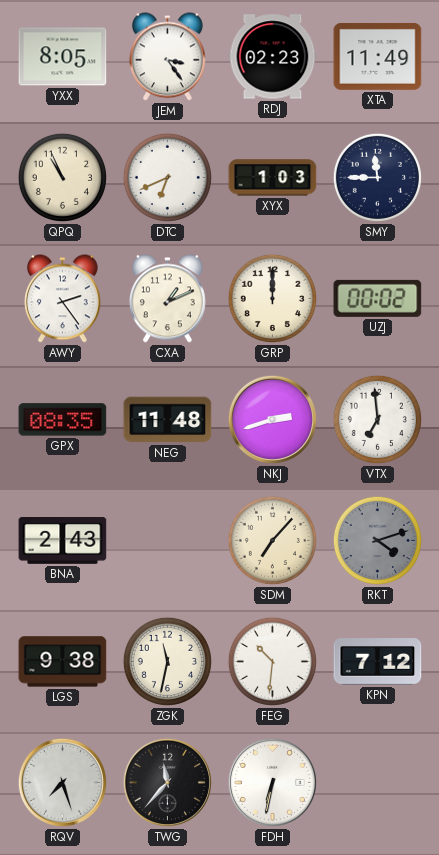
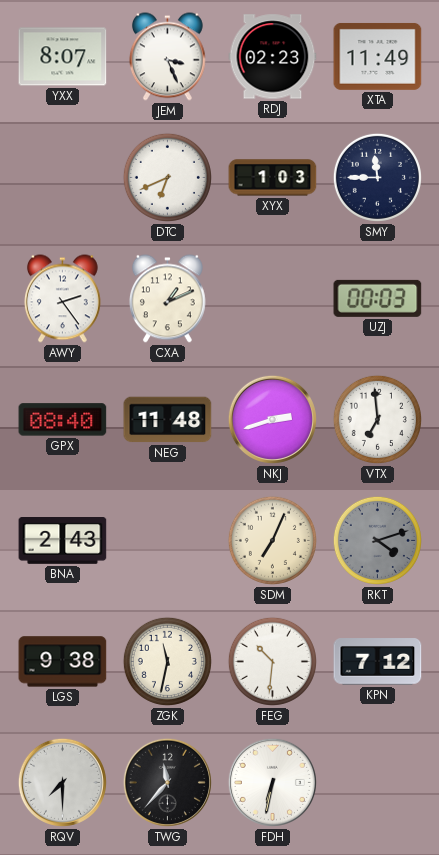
YXX: 8:05 -> 8:07 (63, 57)
JEM: 3:24 -> 3:26 (167, 57)
QPQ: 10:56 -> none (62, 177)
GRP: 12:00 -> none (272, 298)
UZJ: 00:02 -> 00:03 (378, 298)
GPX: 08:35 -> 08:40 (63, 420)
SDM: 7:07 -> 7:04 (272, 540)
RQV: 7:27 -> 7:30 (62, 782)
